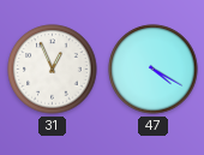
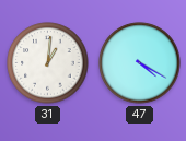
31: 12:56 -> 1:01 (48, 63)
